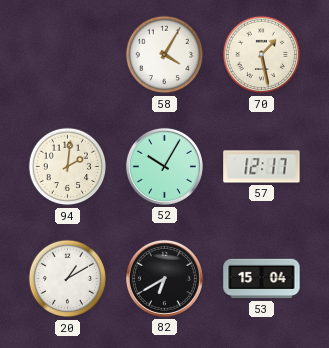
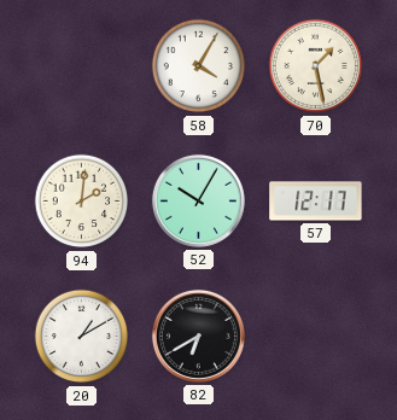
53: 15:04 -> none (262, 279)
